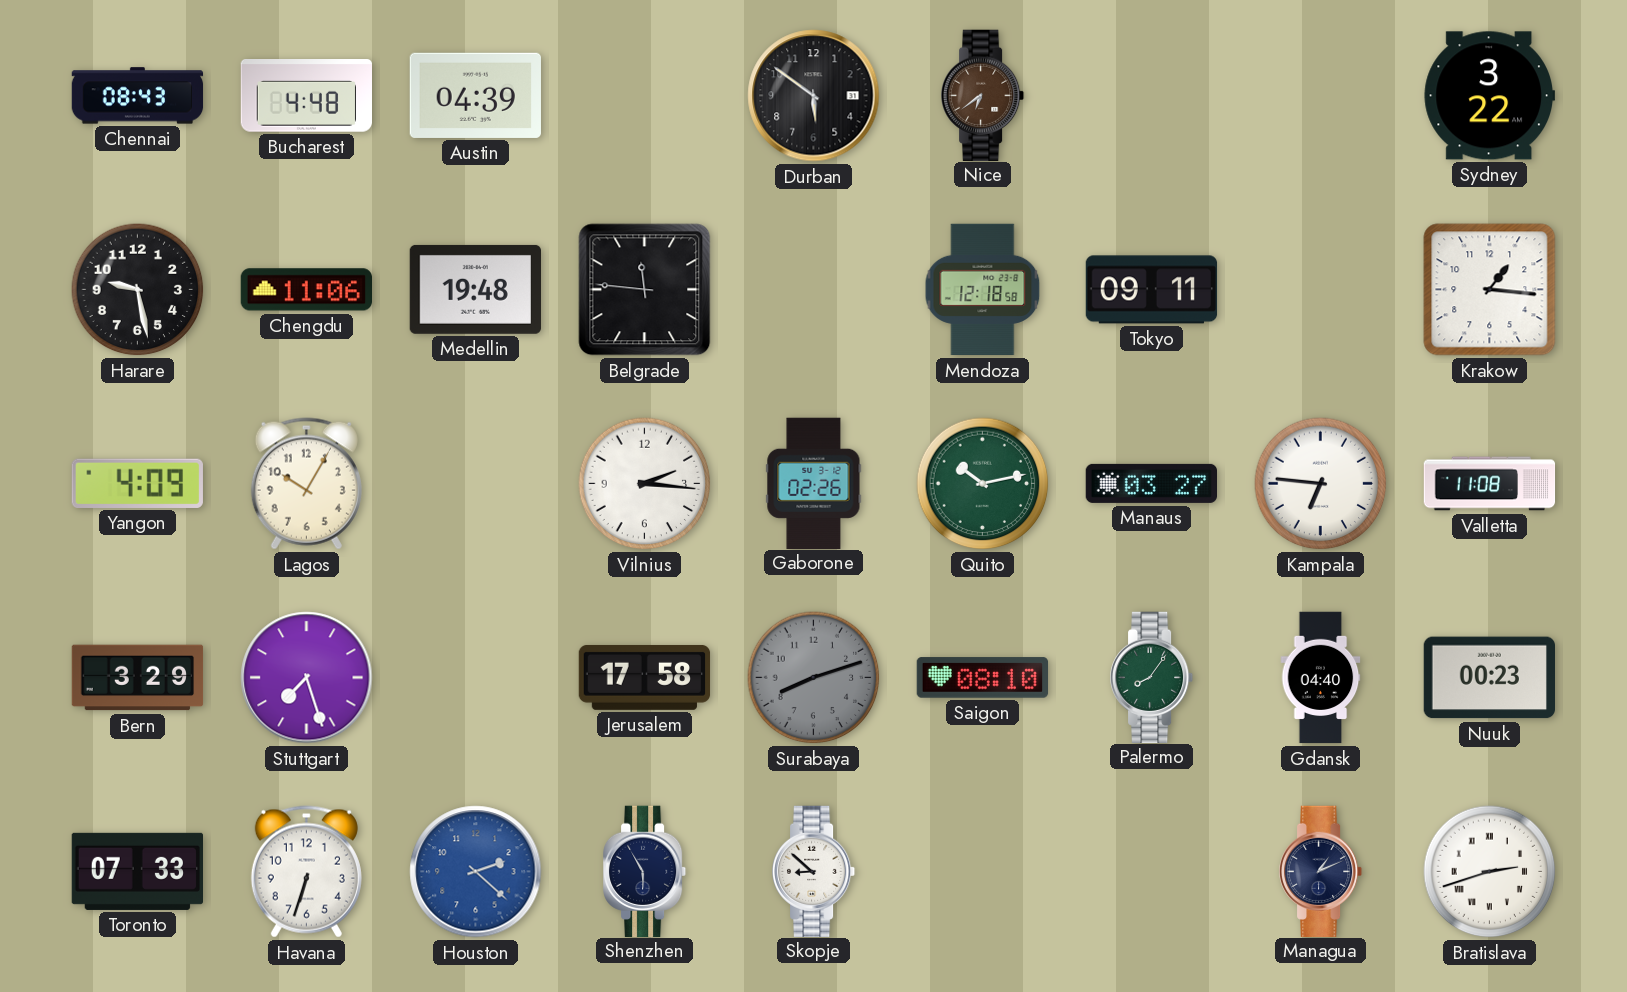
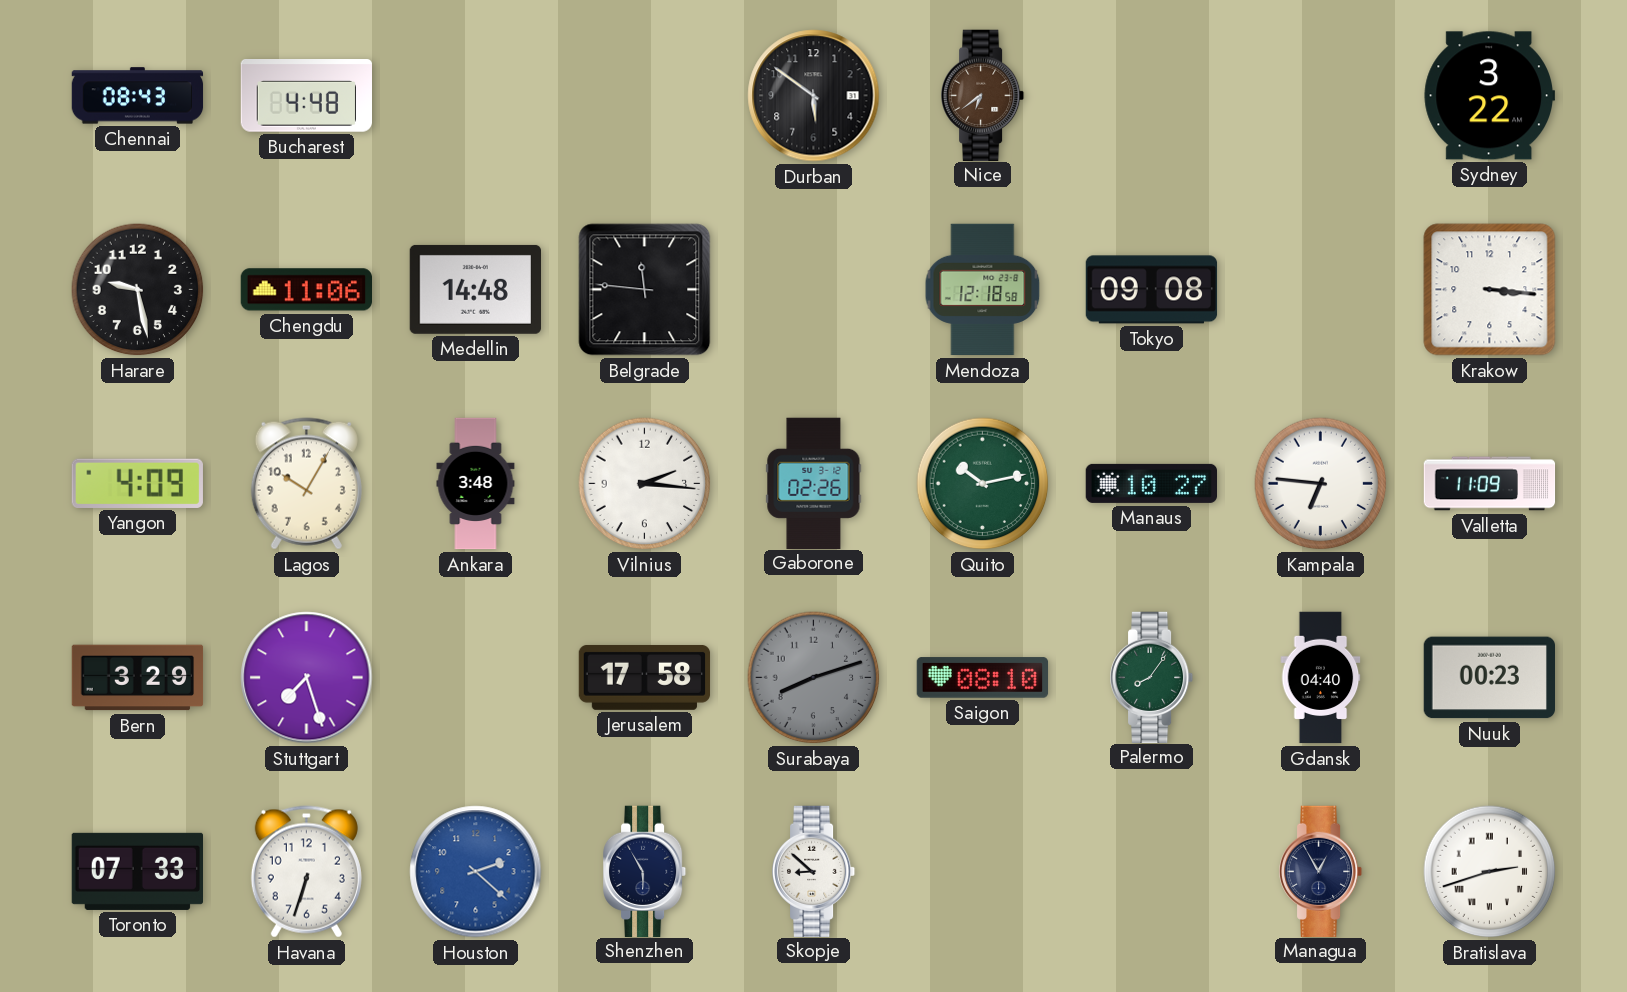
Austin: 04:39 -> none (475, 95)
Medellin: 19:48 -> 14:48 (475, 289)
Tokyo: 09:11 -> 09:08 (1152, 290)
Krakow: 1:16 -> 3:16 (1490, 290)
Ankara: none -> 3:48 (476, 484)
Manaus: 03:27 -> 10:27 (1151, 483)
Valletta: 11:08 -> 11:09 (1490, 484)
Managua: 1:11 -> 12:55 (1322, 871)
